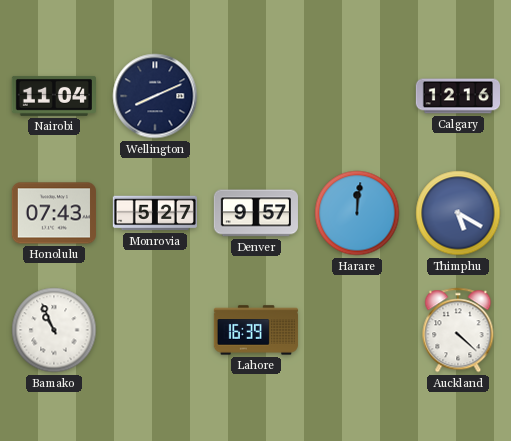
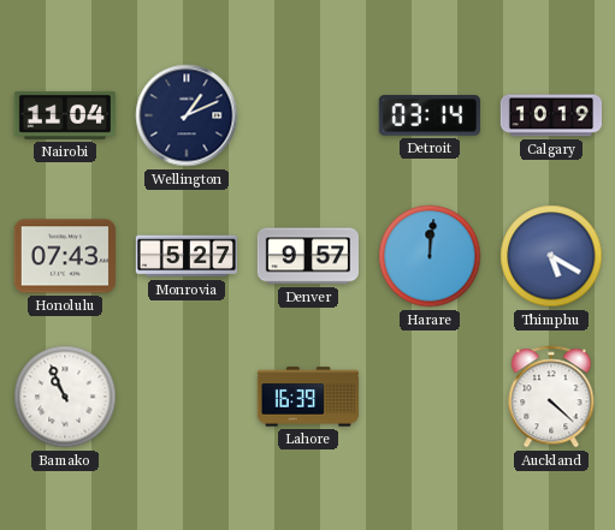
Wellington: 8:11 -> 1:11 (187, 115)
Detroit: none -> 03:14 (430, 115)
Calgary: 12:16 -> 10:19 (550, 115)
